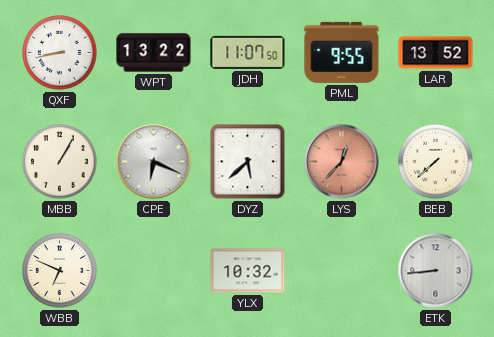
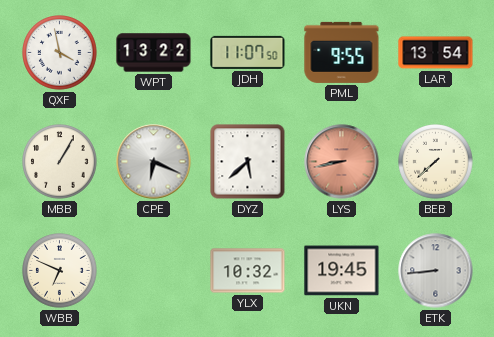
QXF: 8:43 -> 3:58 (60, 53)
LAR: 13:52 -> 13:54 (436, 53)
LYS: 12:37 -> 8:43 (342, 162)
UKN: none -> 19:45 (342, 271)
